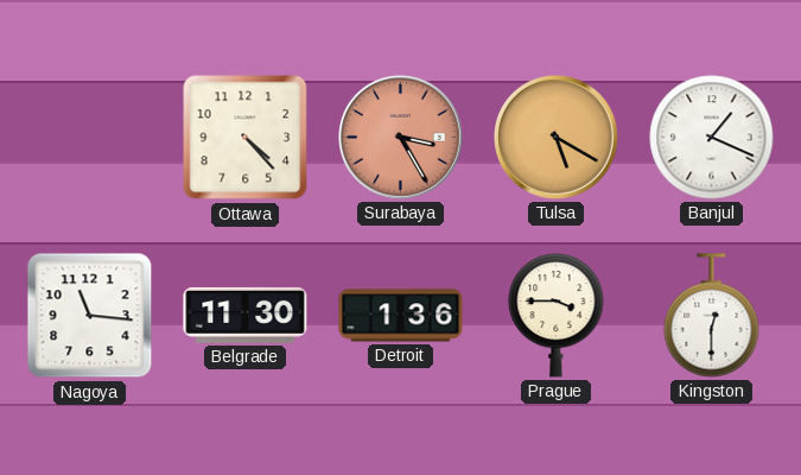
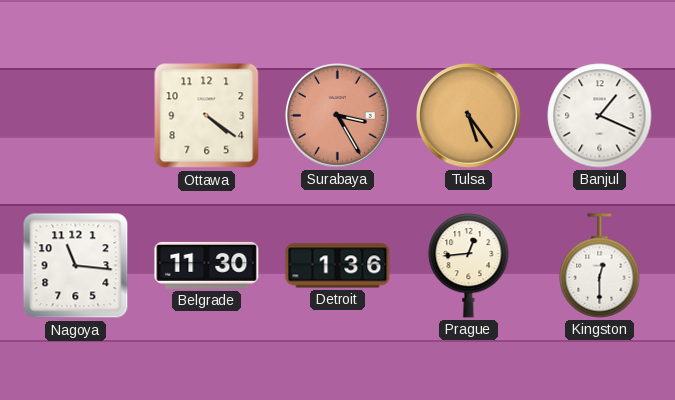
Ottawa: 4:23 -> 4:21 (207, 116)
Tulsa: 5:20 -> 5:24 (469, 116)
Prague: 3:45 -> 12:44 (469, 265)
